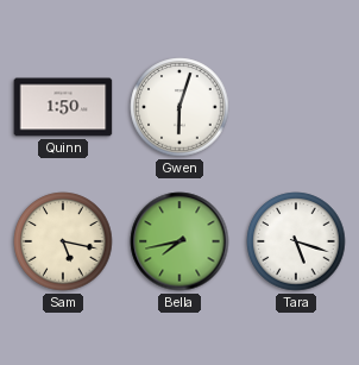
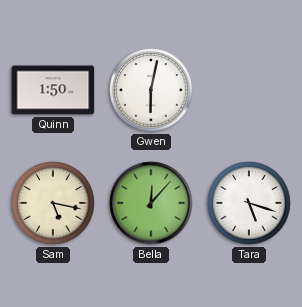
Gwen: 6:03 -> 6:02 (151, 90)
Bella: 7:43 -> 12:07 (151, 203)
